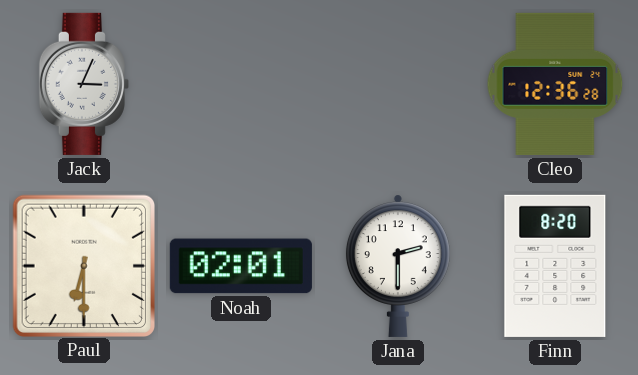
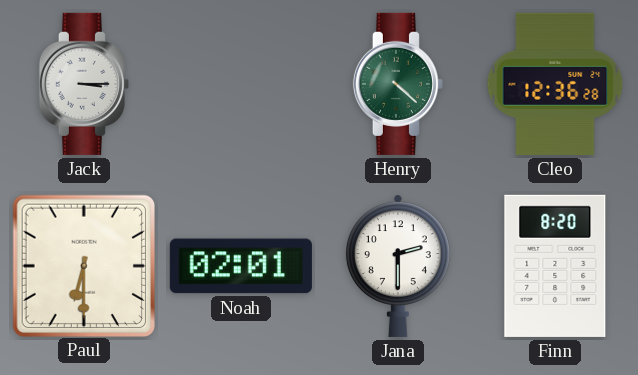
Jack: 3:04 -> 3:15 (84, 84)
Henry: none -> 4:22 (398, 84)
